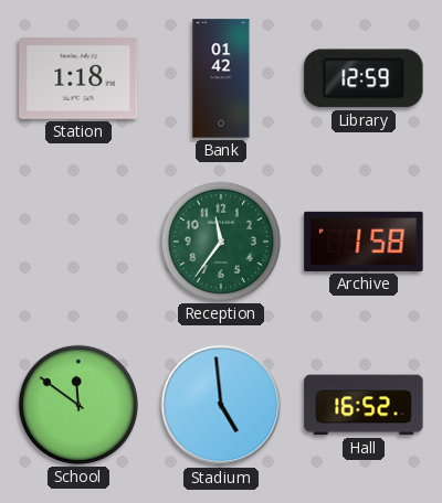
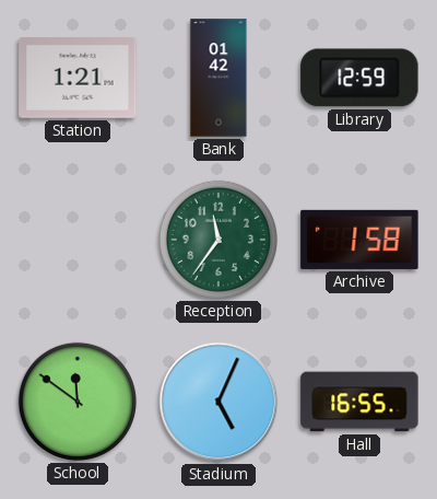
Station: 1:18 -> 1:21 (78, 79)
Stadium: 4:59 -> 5:04 (218, 402)
Hall: 16:52 -> 16:55 (359, 402)
